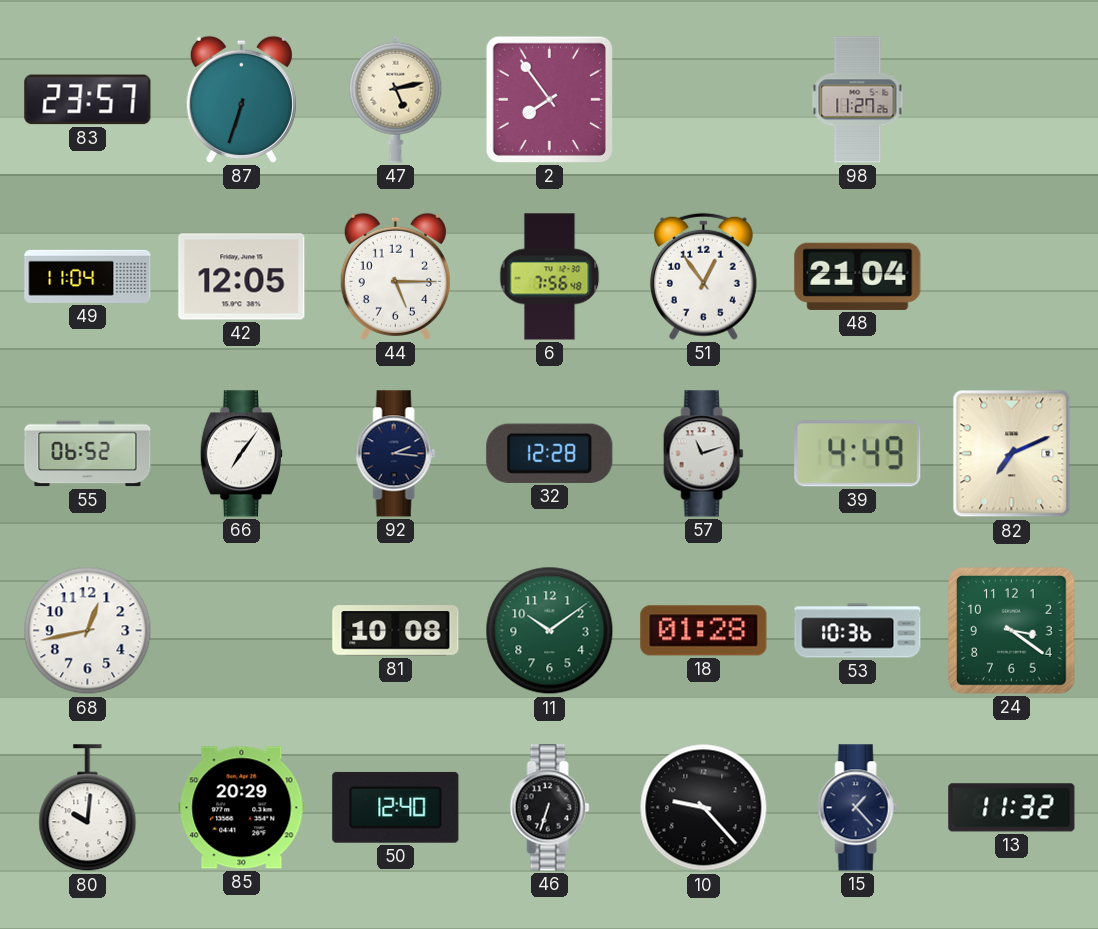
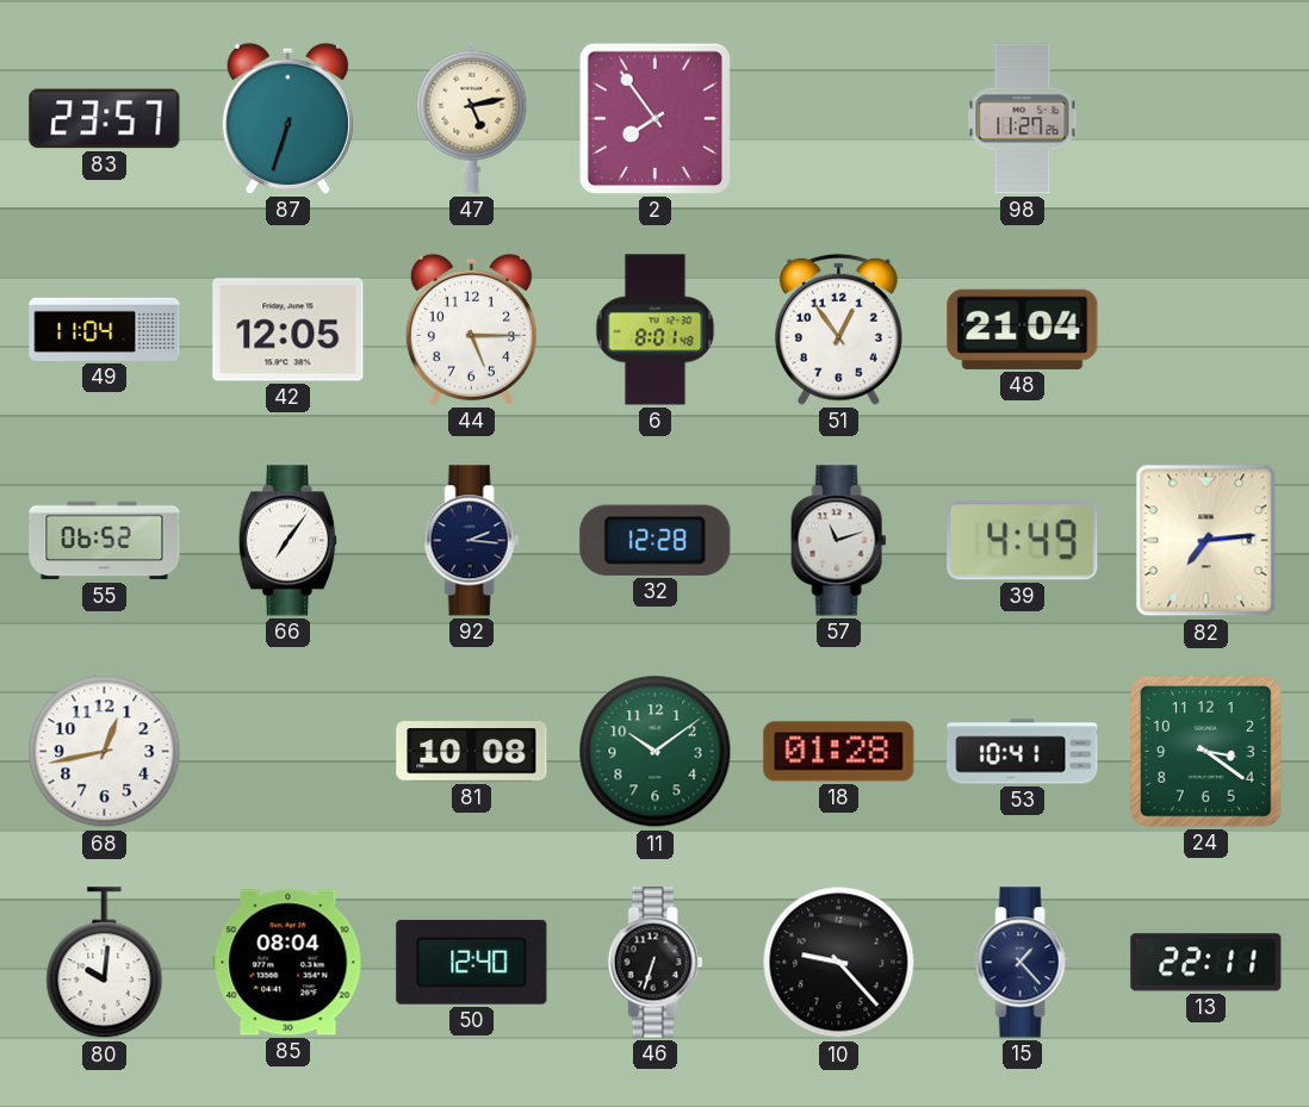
6: 7:56 -> 8:01 (656, 330)
82: 7:11 -> 7:14 (1206, 541)
53: 10:36 -> 10:41 (1023, 752)
85: 20:29 -> 08:04 (289, 963)
13: 11:32 -> 22:11 (1206, 963)
